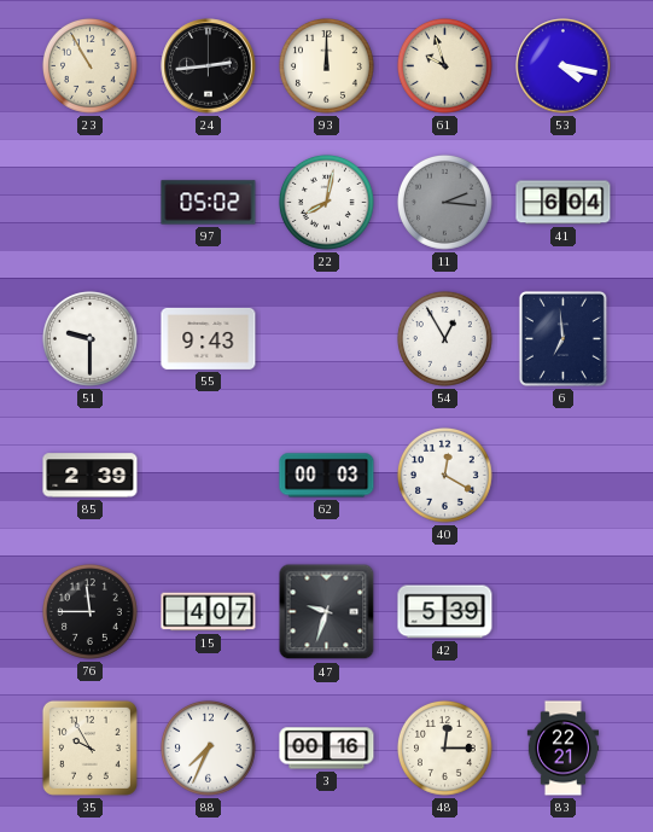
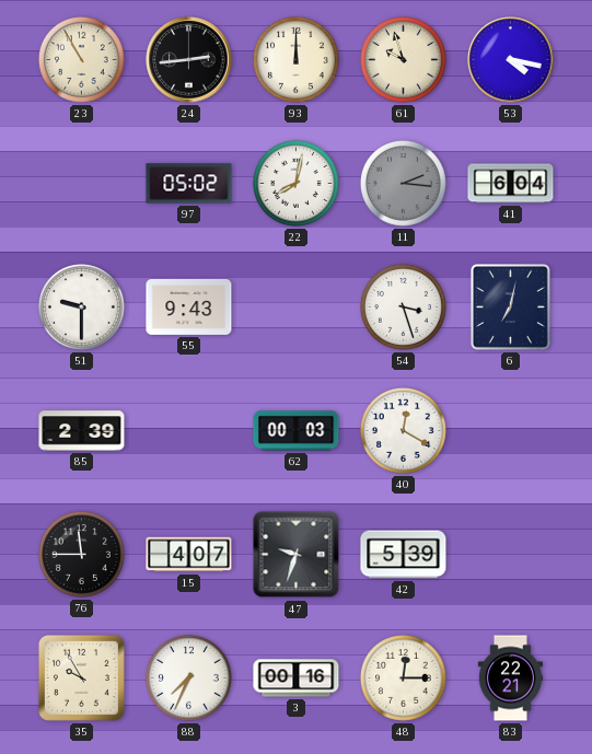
54: 12:55 -> 3:27 (403, 306)
6: 6:59 -> 7:02 (510, 306)
